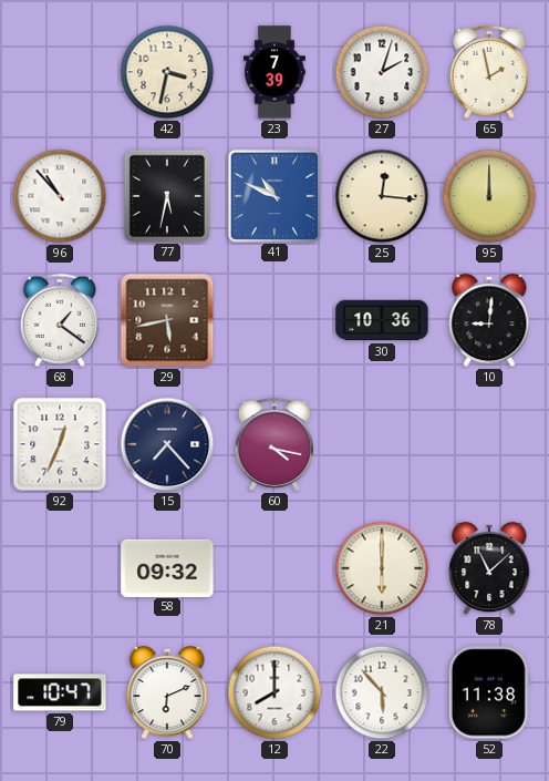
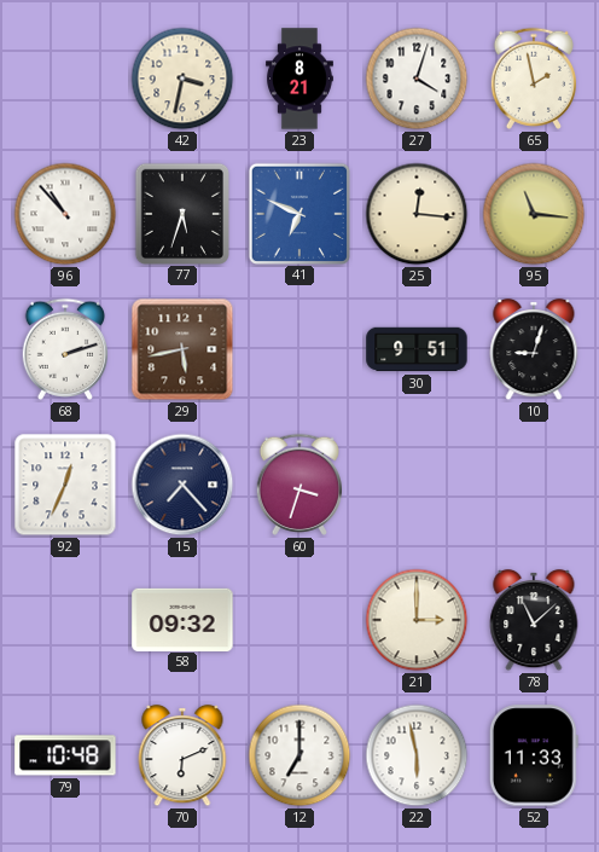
23: 7:39 -> 8:21 (301, 79)
27: 2:03 -> 4:03 (417, 79)
77: 5:32 -> 5:33 (181, 213)
41: 10:49 -> 6:49 (298, 213)
95: 12:00 -> 11:16 (534, 214)
68: 1:21 -> 2:12 (64, 349)
30: 10:36 -> 9:51 (417, 349)
10: 9:01 -> 9:03 (534, 349)
60: 4:17 -> 3:33 (298, 485)
21: 6:00 -> 3:00 (417, 620)
79: 10:47 -> 10:48 (65, 755)
12: 8:00 -> 7:00 (299, 755)
22: 5:53 -> 5:58 (417, 755)
52: 11:38 -> 11:33 (534, 755)
